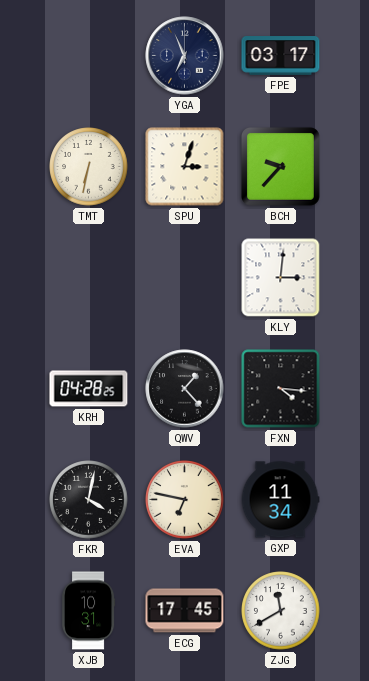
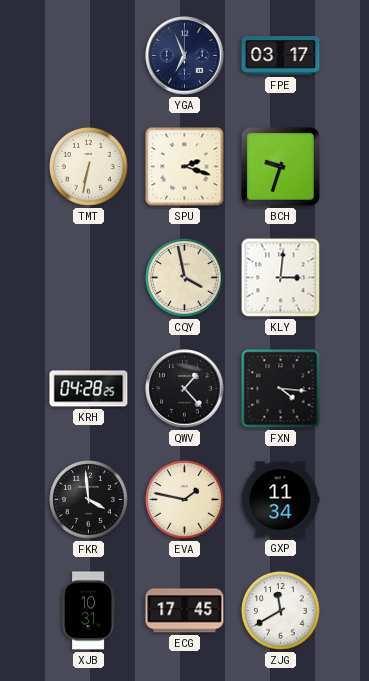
SPU: 3:03 -> 2:18 (185, 167)
BCH: 9:37 -> 9:33 (280, 166)
CQY: none -> 3:58 (185, 278)
FKR: 4:02 -> 3:59 (89, 500)
EVA: 6:47 -> 1:47 (185, 500)
